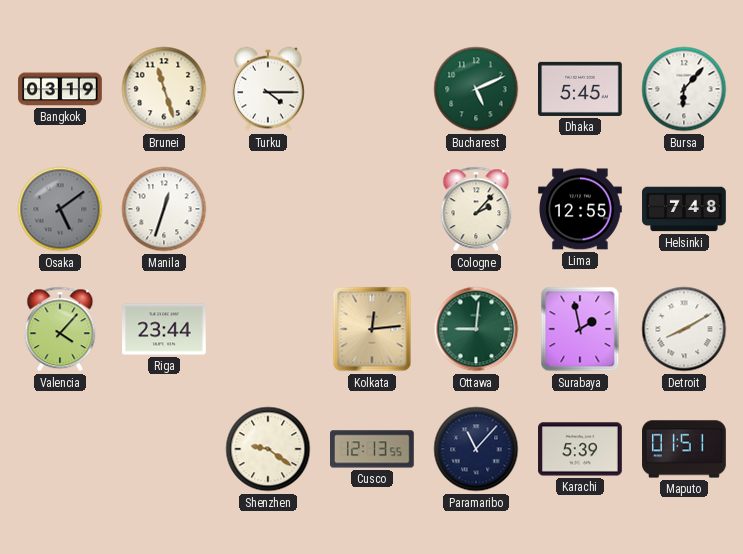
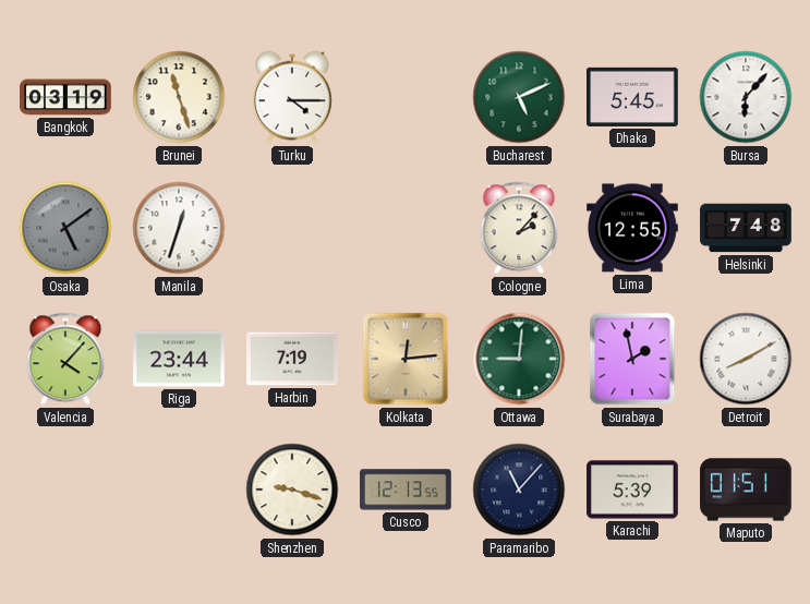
Harbin: none -> 7:19 (293, 359)
Shenzhen: 9:21 -> 9:18 (292, 490)
